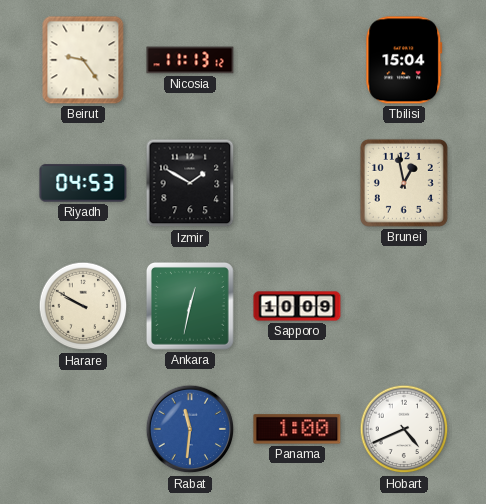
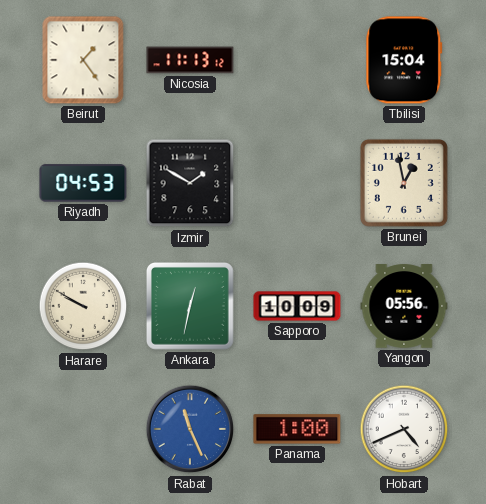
Beirut: 9:24 -> 1:24 (83, 60)
Yangon: none -> 05:56 (404, 306)
Rabat: 11:31 -> 11:26 (190, 429)
